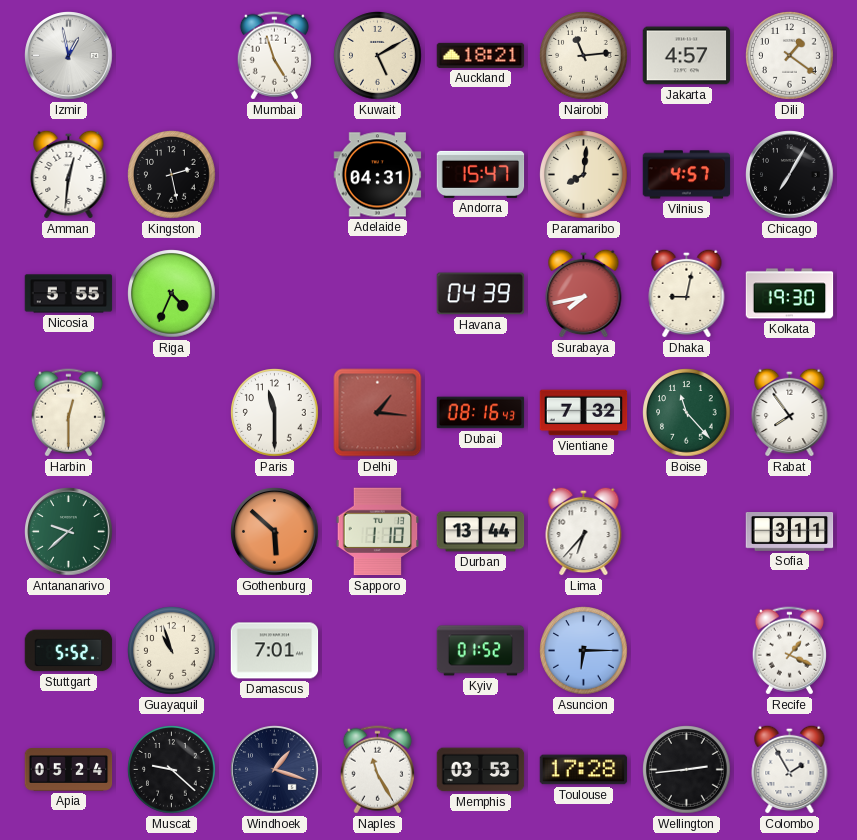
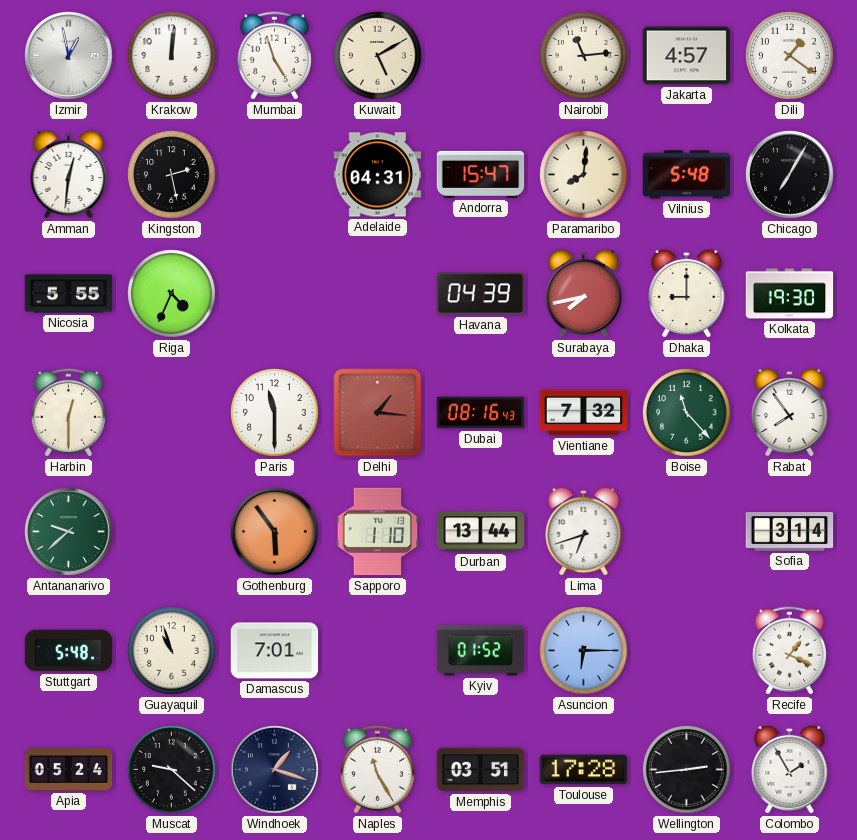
Krakow: none -> 12:01 (172, 56)
Auckland: 18:21 -> none (481, 55)
Vilnius: 4:57 -> 5:48 (687, 175)
Dhaka: 9:02 -> 9:00 (687, 293)
Gothenburg: 5:52 -> 5:54 (275, 532)
Lima: 6:37 -> 6:42 (584, 531)
Sofia: 3:11 -> 3:14 (790, 532)
Stuttgart: 5:52 -> 5:48 (69, 651)
Memphis: 03:53 -> 03:51 (481, 770)
